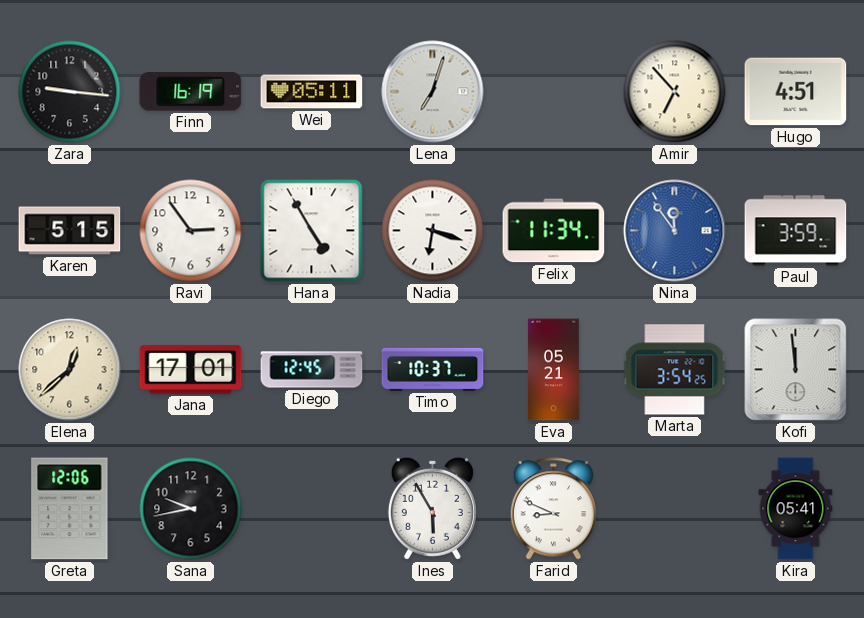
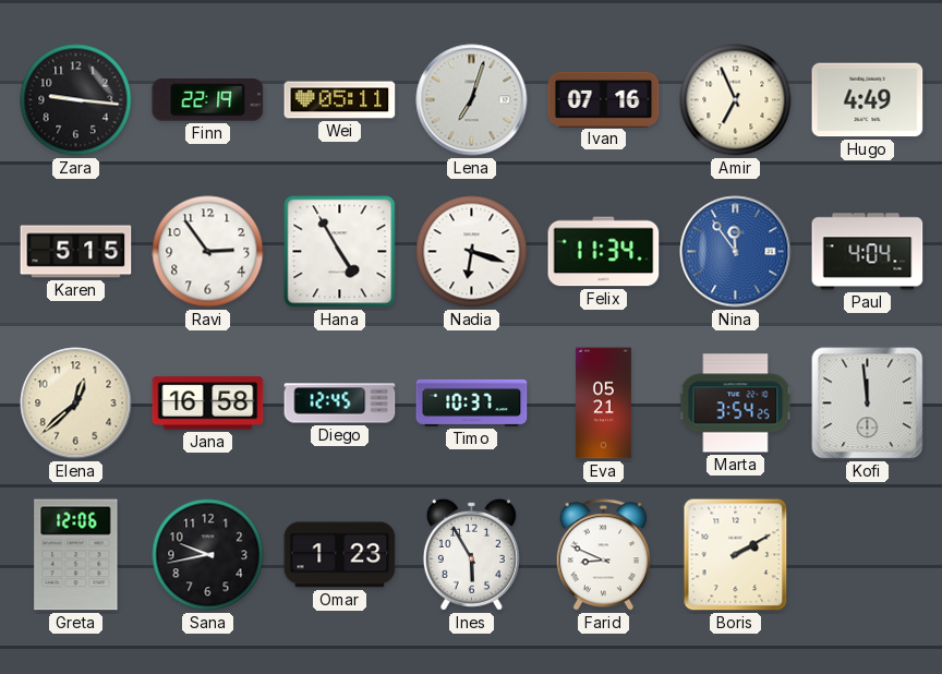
Finn: 16:19 -> 22:19 (208, 100)
Ivan: none -> 07:16 (604, 99)
Amir: 6:53 -> 6:56 (736, 100)
Hugo: 4:51 -> 4:49 (868, 100)
Paul: 3:59 -> 4:04 (868, 252)
Jana: 17:01 -> 16:58 (208, 404)
Omar: none -> 1:23 (340, 555)
Boris: none -> 2:10 (736, 555)
Kira: 05:41 -> none (796, 509)
